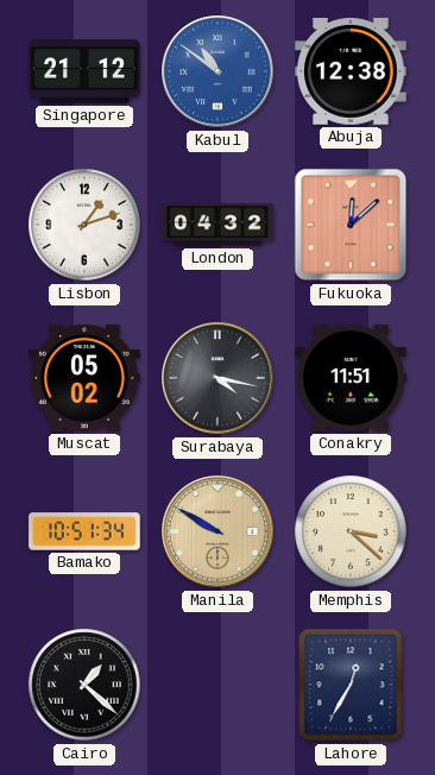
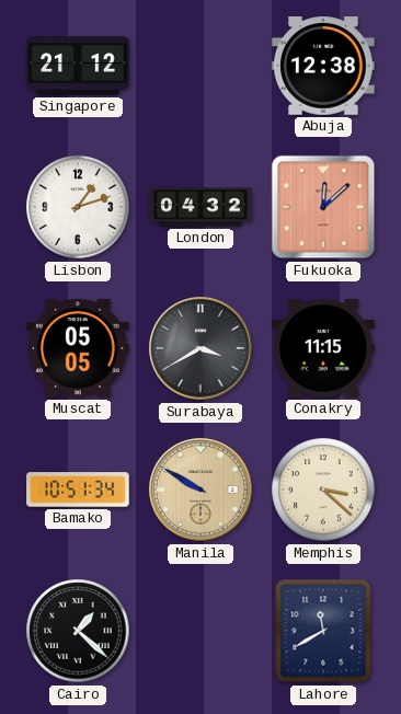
Kabul: 10:51 -> none (218, 71)
Muscat: 05:02 -> 05:05 (78, 348)
Surabaya: 4:17 -> 3:40 (200, 348)
Conakry: 11:51 -> 11:15 (323, 348)
Lahore: 12:35 -> 11:40 (323, 631)
